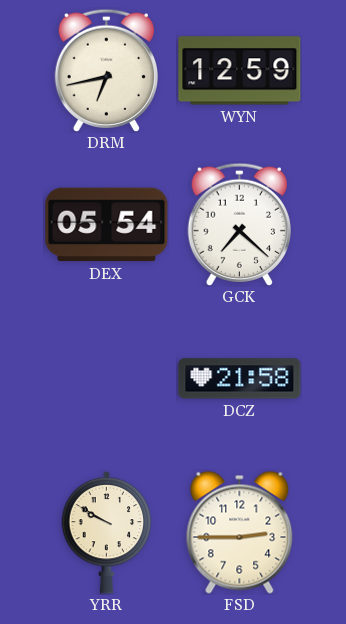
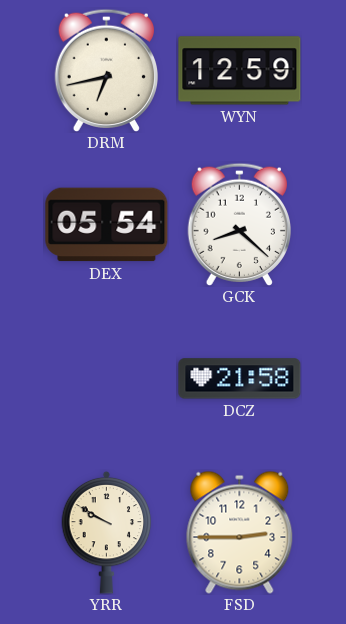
GCK: 7:22 -> 8:22 (239, 224)
